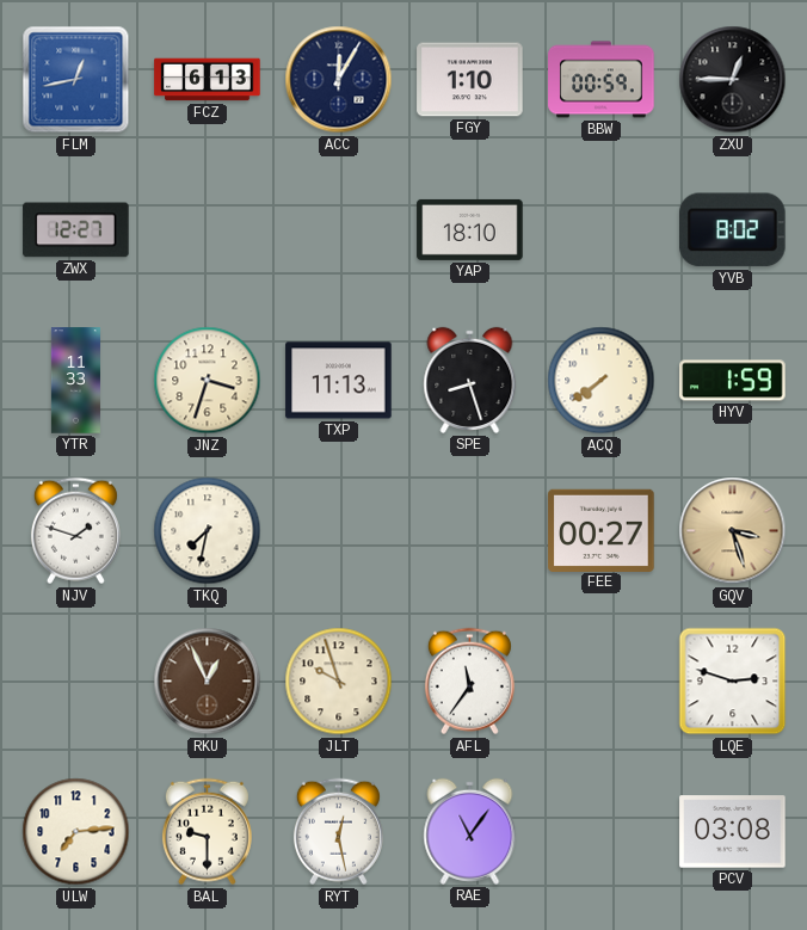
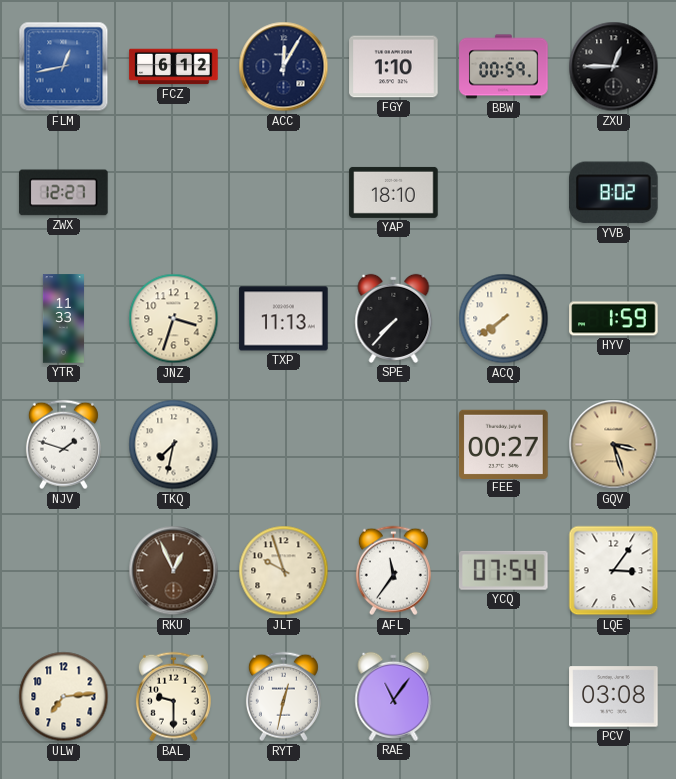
FCZ: 6:13 -> 6:12 (174, 67)
SPE: 8:27 -> 7:37 (394, 318)
YCQ: none -> 07:54 (504, 570)
LQE: 2:48 -> 3:06 (614, 571)
RYT: 12:28 -> 12:32 (283, 697)
